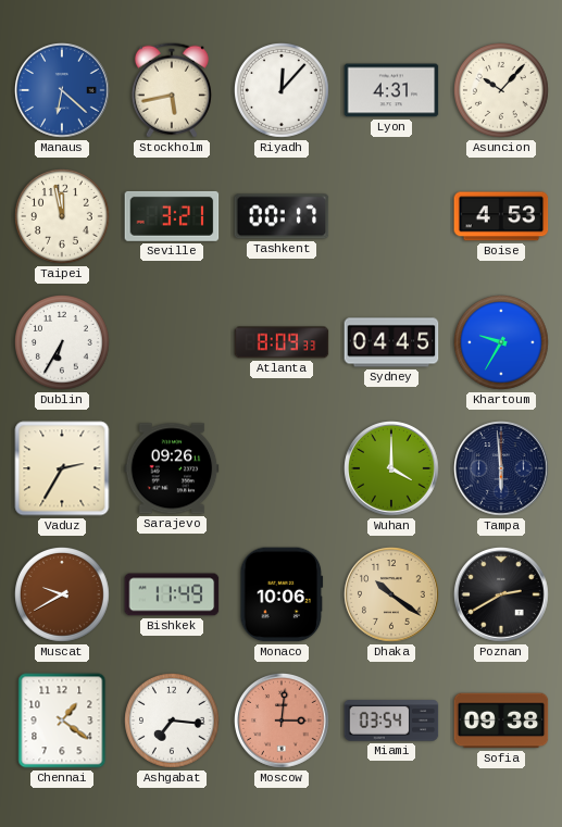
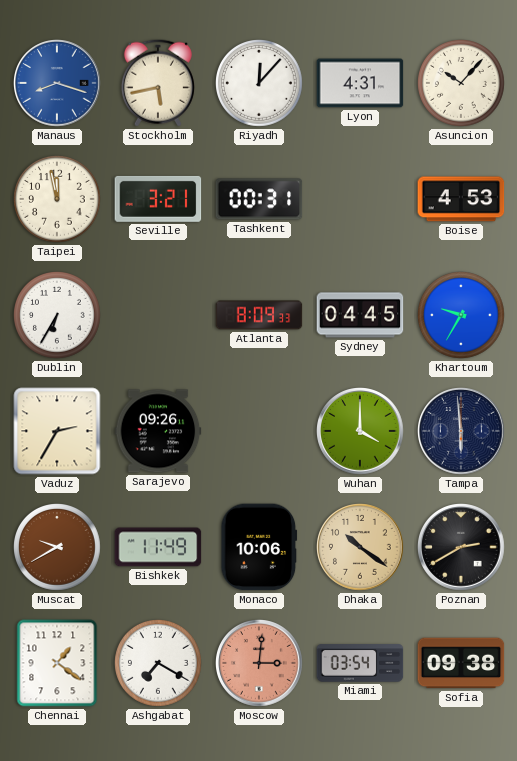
Manaus: 6:22 -> 8:18 (57, 83)
Tashkent: 00:17 -> 00:31 (259, 199)
Ashgabat: 7:16 -> 7:20 (159, 664)
